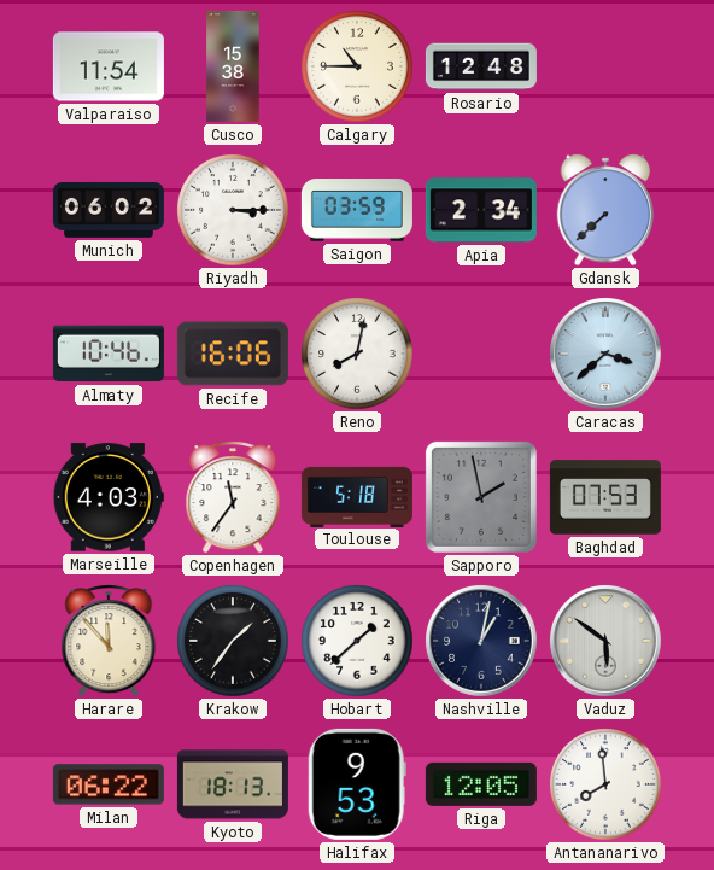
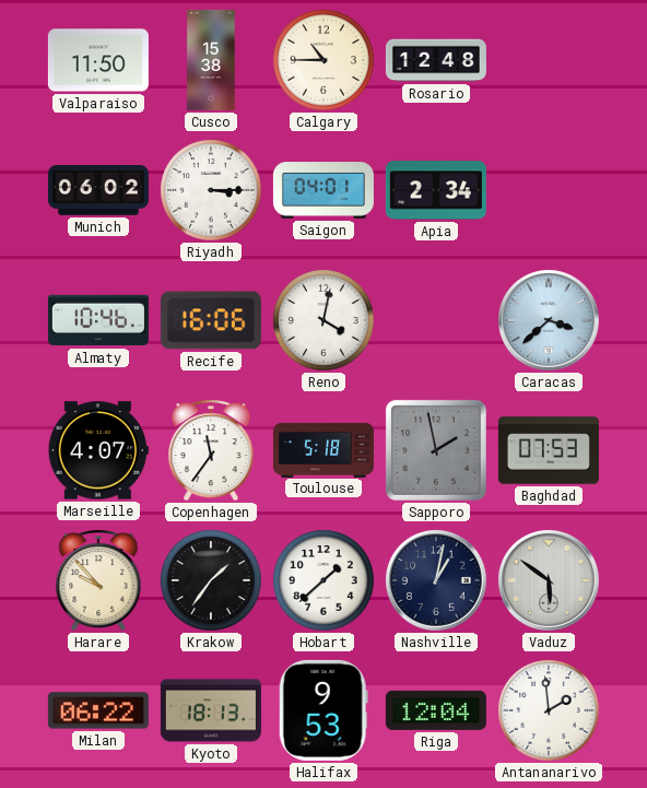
Valparaiso: 11:54 -> 11:50 (98, 60)
Saigon: 03:59 -> 04:01 (323, 190)
Gdansk: 7:38 -> none (605, 210)
Reno: 8:02 -> 4:02 (323, 320)
Marseille: 4:03 -> 4:07 (98, 450)
Harare: 11:53 -> 9:53 (98, 580)
Riga: 12:05 -> 12:04 (436, 710)
Antananarivo: 7:59 -> 1:59 (549, 710)
